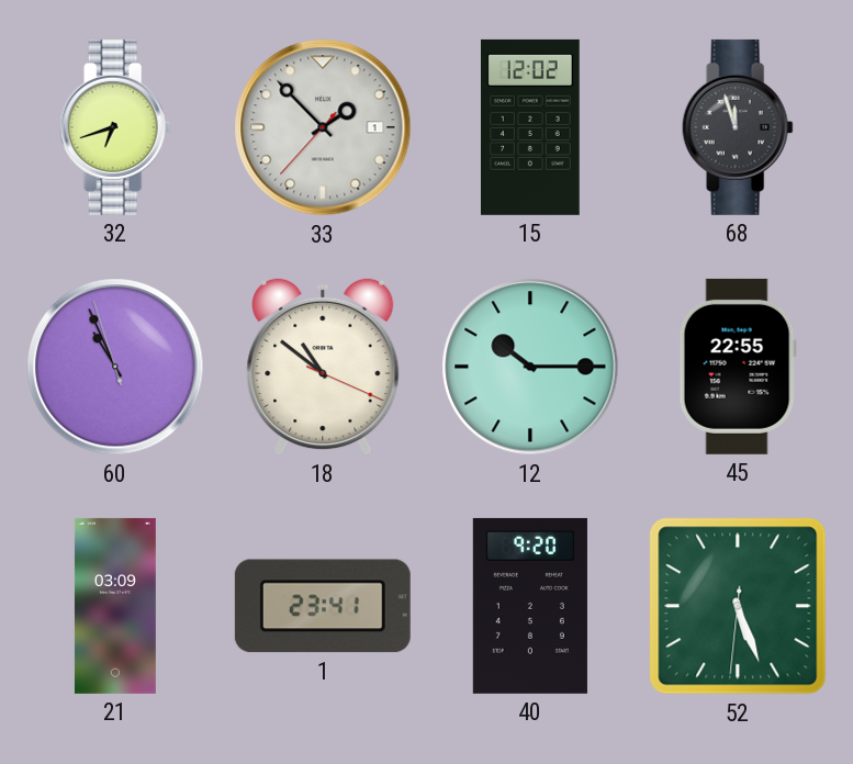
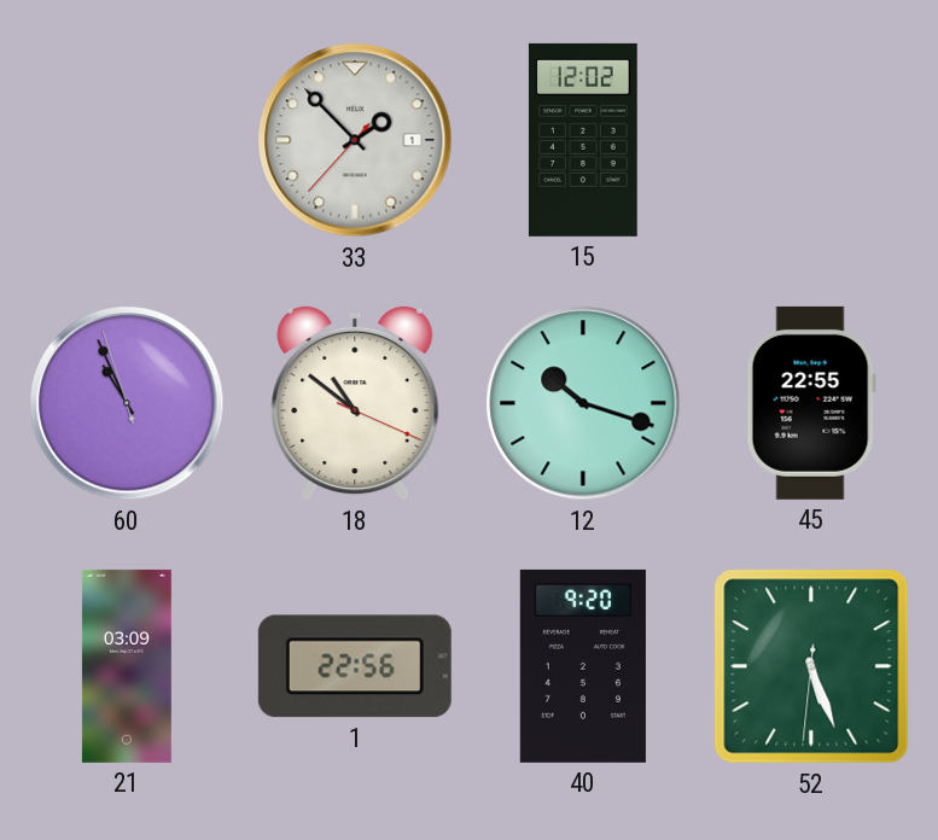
32: 6:42 -> none (115, 127)
68: 11:57 -> none (738, 127)
12: 10:15 -> 10:18 (583, 403)
1: 23:41 -> 22:56 (355, 666)
